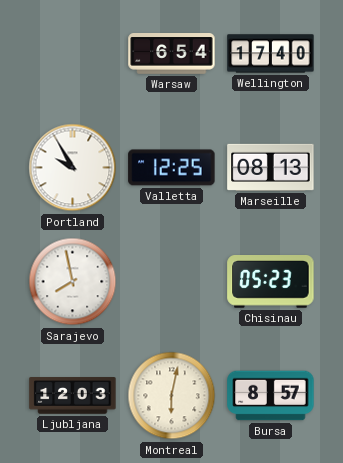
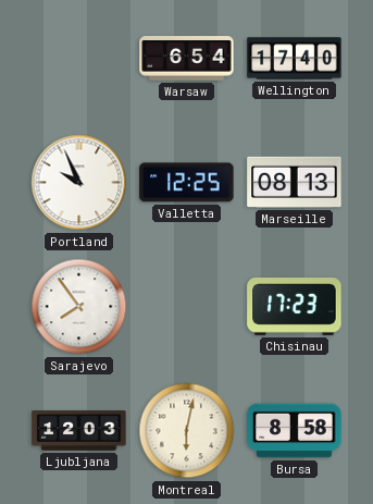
Portland: 9:55 -> 9:56 (79, 183)
Sarajevo: 7:58 -> 7:54 (79, 307)
Chisinau: 05:23 -> 17:23 (295, 307)
Bursa: 8:57 -> 8:58 (295, 431)
